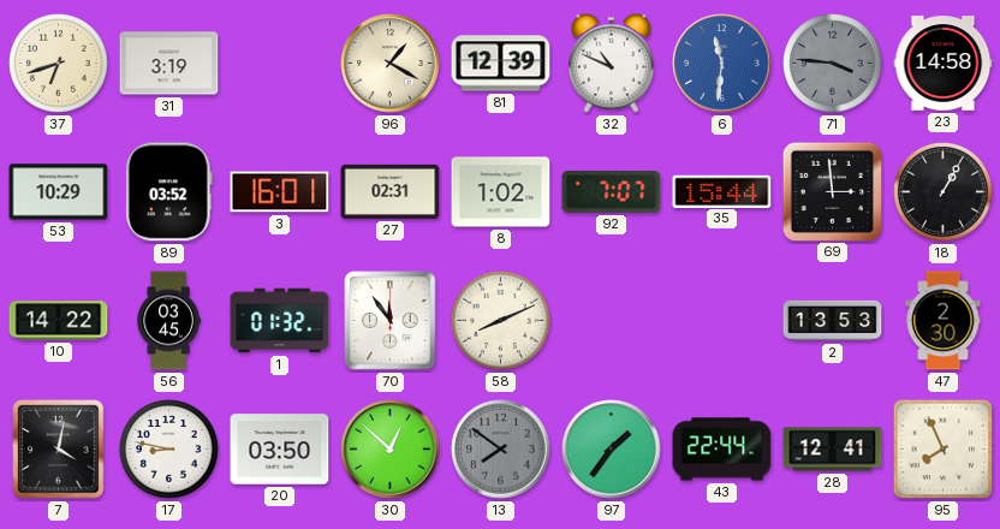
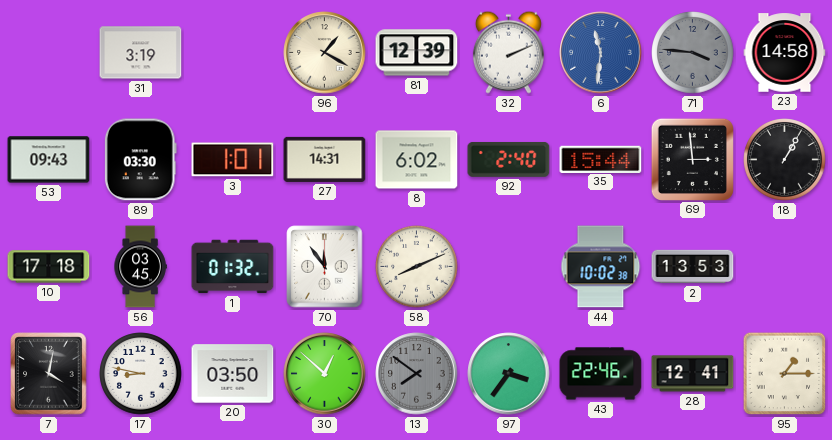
37: 6:42 -> none (59, 64)
32: 10:49 -> 2:11 (508, 52)
53: 10:29 -> 09:43 (49, 160)
89: 03:52 -> 03:30 (140, 160)
3: 16:01 -> 1:01 (233, 160)
27: 02:31 -> 14:31 (325, 159)
8: 1:02 -> 6:02 (417, 160)
92: 7:07 -> 2:40 (509, 159)
10: 14:22 -> 17:18 (49, 267)
44: none -> 10:02 (601, 267)
47: 2:30 -> none (944, 321)
97: 1:36 -> 3:36 (509, 374)
43: 22:44 -> 22:46 (601, 374)
95: 7:56 -> 1:15 (785, 374)
